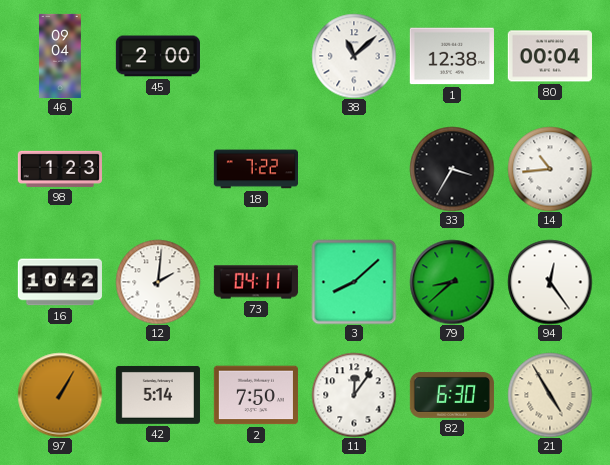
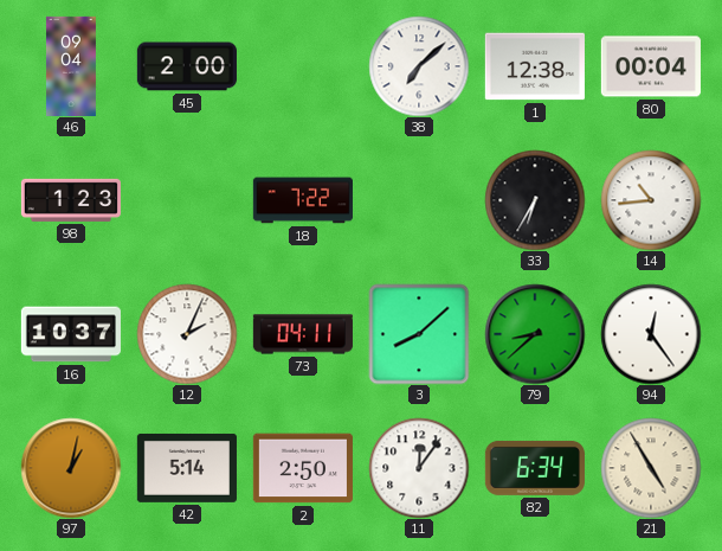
38: 11:08 -> 7:08 (419, 66)
33: 3:35 -> 6:35 (535, 200)
16: 10:42 -> 10:37 (71, 334)
12: 2:01 -> 2:04 (187, 334)
97: 1:05 -> 1:02 (71, 468)
2: 7:50 -> 2:50 (303, 468)
82: 6:30 -> 6:34 (535, 468)
